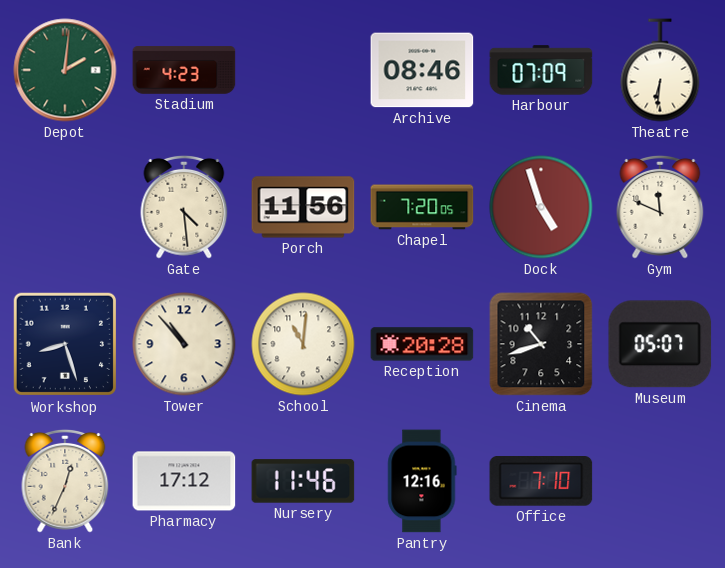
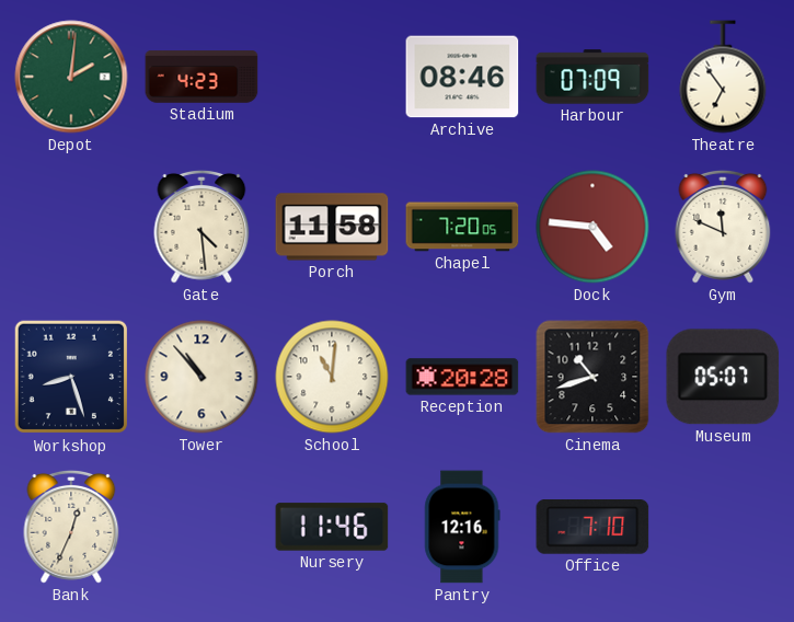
Theatre: 6:31 -> 6:54 (723, 77)
Porch: 11:56 -> 11:58 (332, 227)
Dock: 4:57 -> 4:46 (592, 227)
Pharmacy: 17:12 -> none (184, 481)
